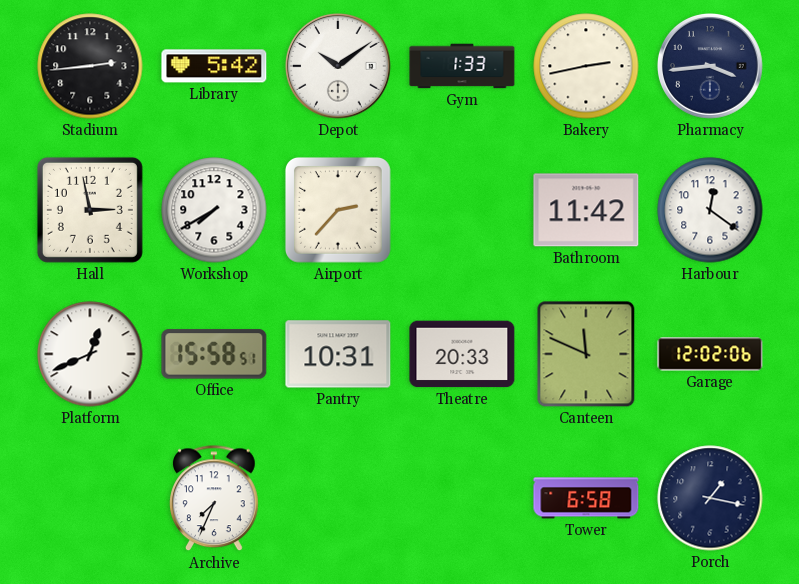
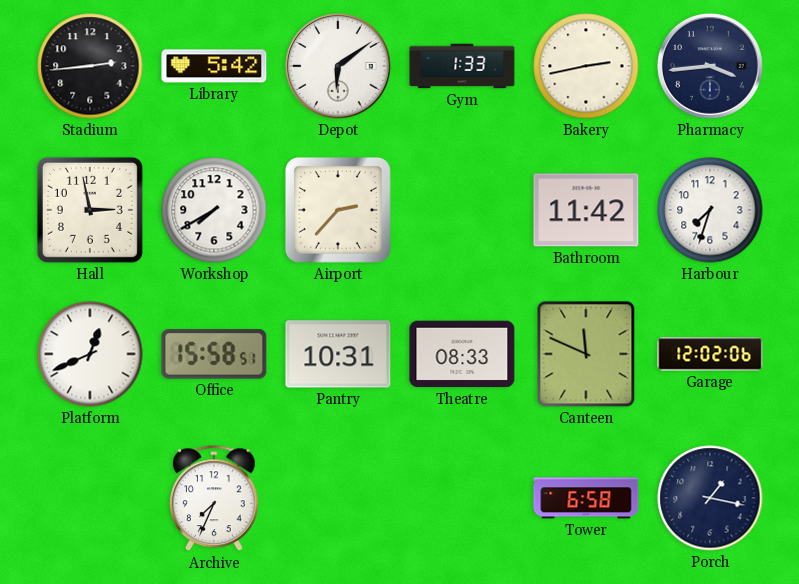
Depot: 10:09 -> 6:09 (339, 67)
Harbour: 12:21 -> 7:33 (710, 210)
Theatre: 20:33 -> 08:33 (462, 354)
